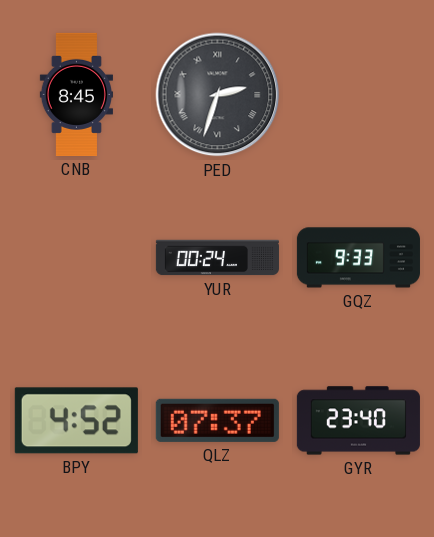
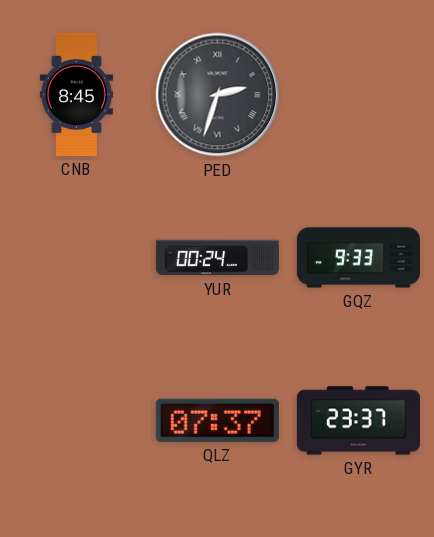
BPY: 4:52 -> none (76, 421)
GYR: 23:40 -> 23:37 (358, 421)
